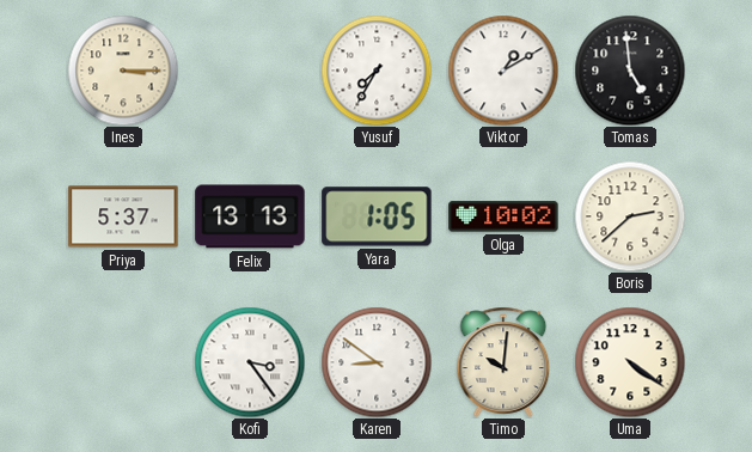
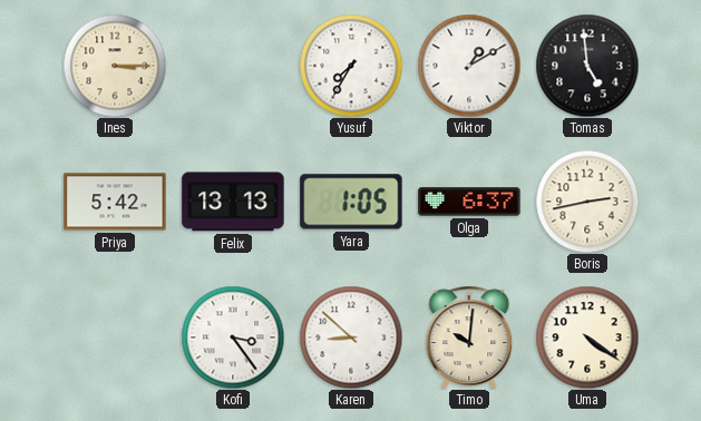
Priya: 5:37 -> 5:42 (115, 202)
Olga: 10:02 -> 6:37 (469, 202)
Boris: 2:38 -> 2:43 (587, 202)
Karen: 8:51 -> 8:52 (351, 337)
